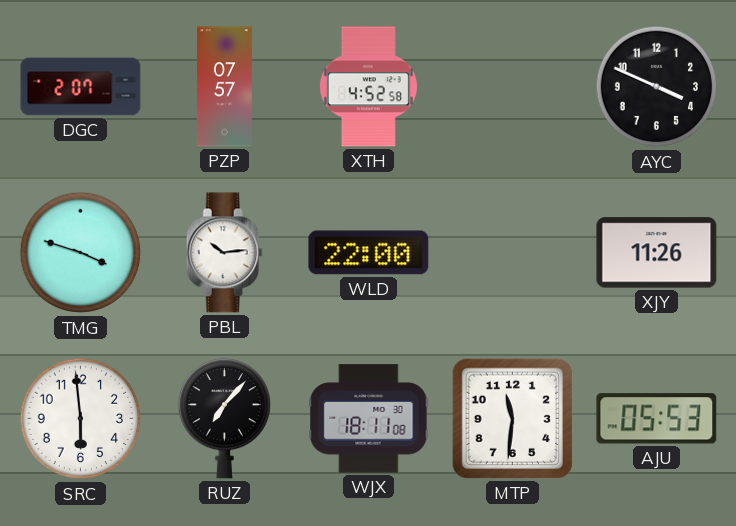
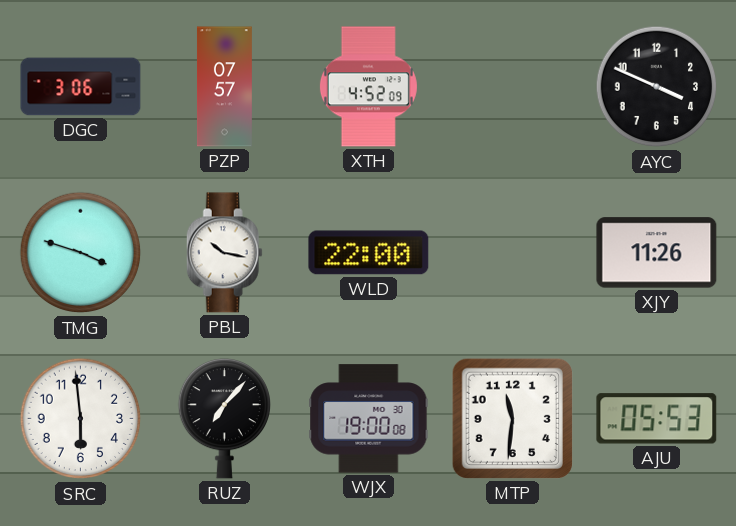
DGC: 2:07 -> 3:06 (81, 87)
XTH: 4:52:58 -> 4:52:09 (368, 87)
PBL: 10:14 -> 10:17 (224, 253)
WJX: 18:11 -> 19:00 (369, 419)
